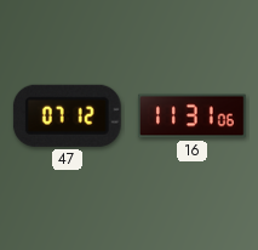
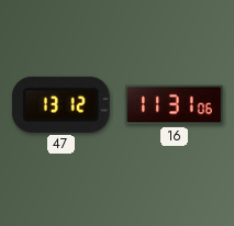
47: 07:12 -> 13:12 (60, 104)
